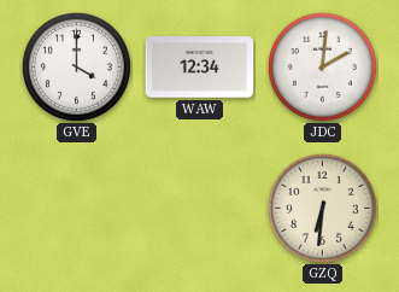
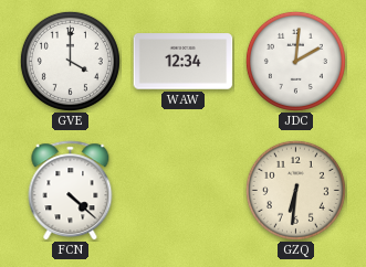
FCN: none -> 4:22 (71, 191)
